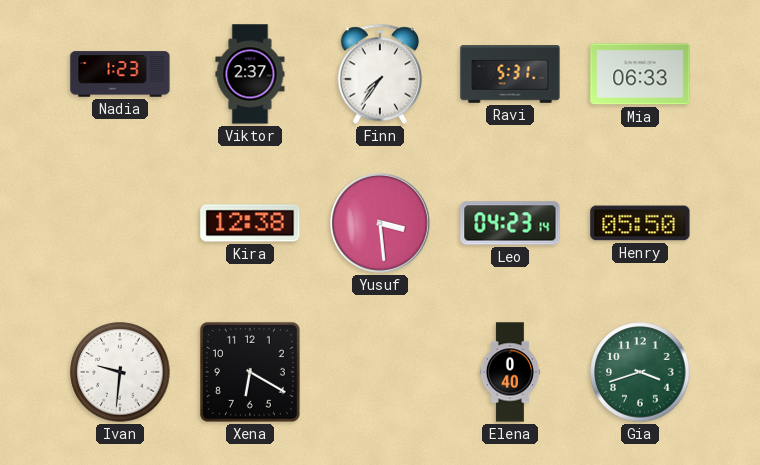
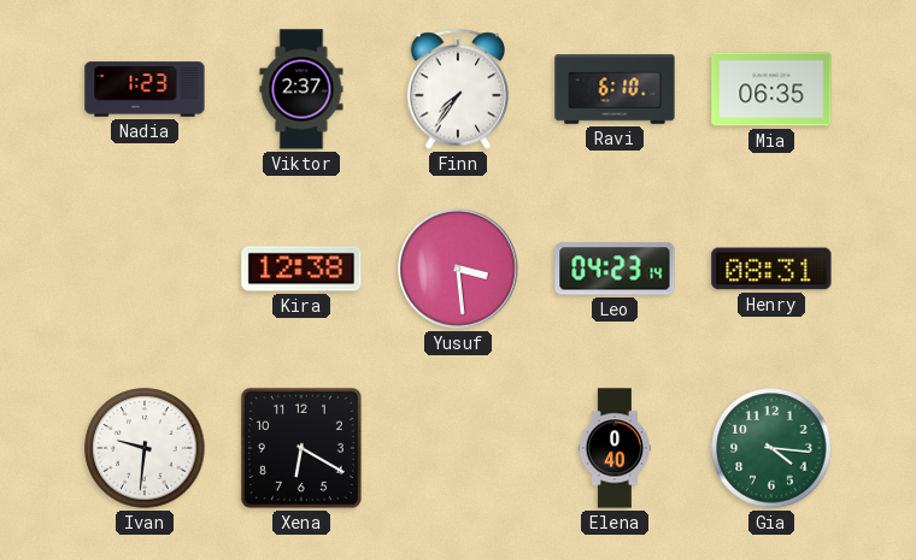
Ravi: 5:31 -> 6:10 (615, 89)
Mia: 06:33 -> 06:35 (771, 89)
Henry: 05:50 -> 08:31 (771, 269)
Gia: 3:42 -> 4:16 (771, 448)
